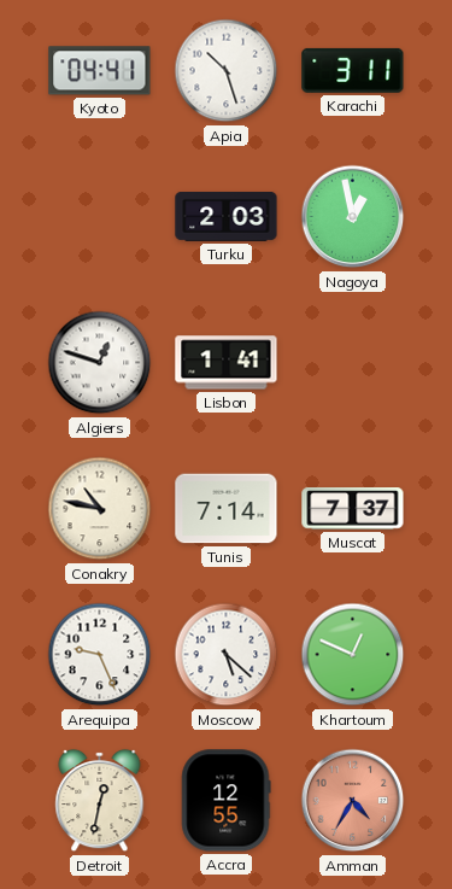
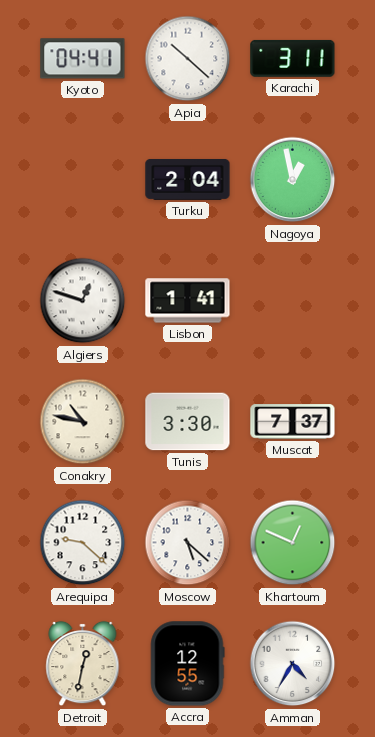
Apia: 10:27 -> 10:22 (188, 59)
Turku: 2:03 -> 2:04 (188, 179)
Tunis: 7:14 -> 3:30 (188, 422)
Arequipa: 9:26 -> 9:22 (83, 543)
Amman dial: salmon -> white (293, 664)
